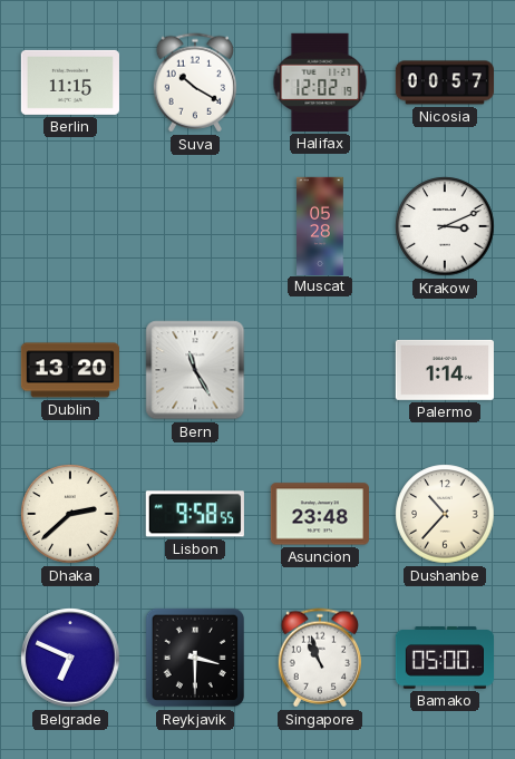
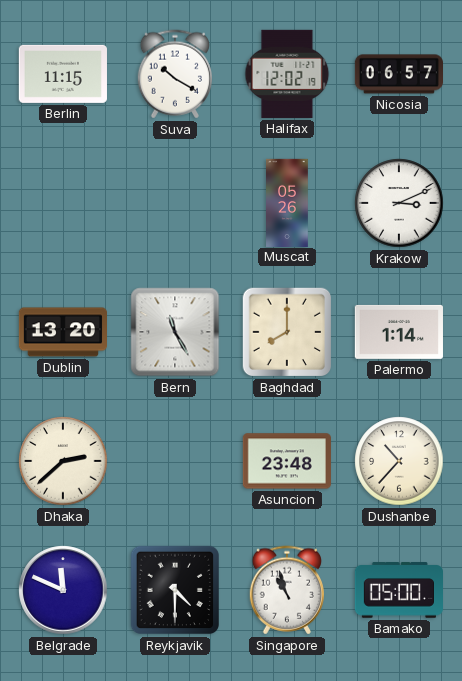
Nicosia: 00:57 -> 06:57 (398, 74)
Muscat: 05:28 -> 05:26 (288, 202)
Baghdad: none -> 8:00 (287, 332)
Lisbon: 9:58 -> none (195, 514)
Belgrade: 6:49 -> 11:49 (63, 590)
Reykjavik: 3:30 -> 4:30 (175, 590)
